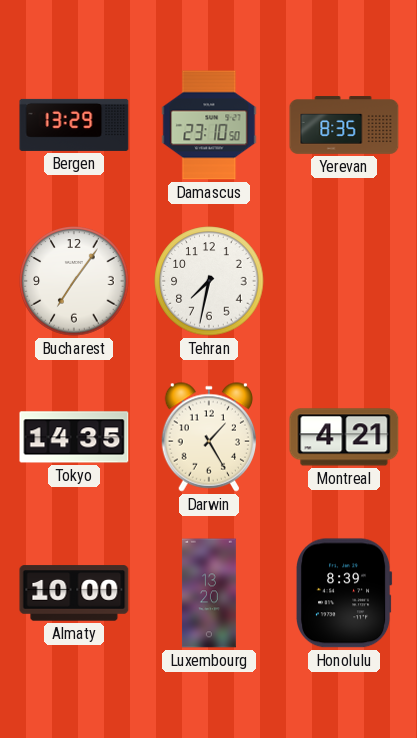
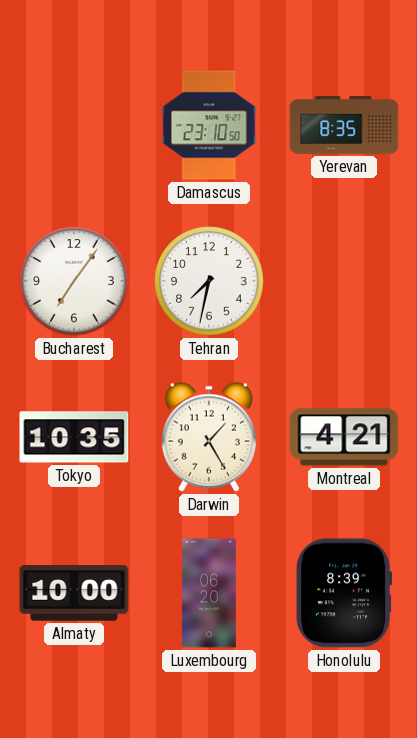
Bergen: 13:29 -> none (74, 125)
Tokyo: 14:35 -> 10:35 (74, 437)
Luxembourg: 13:20 -> 06:20 (209, 593)
